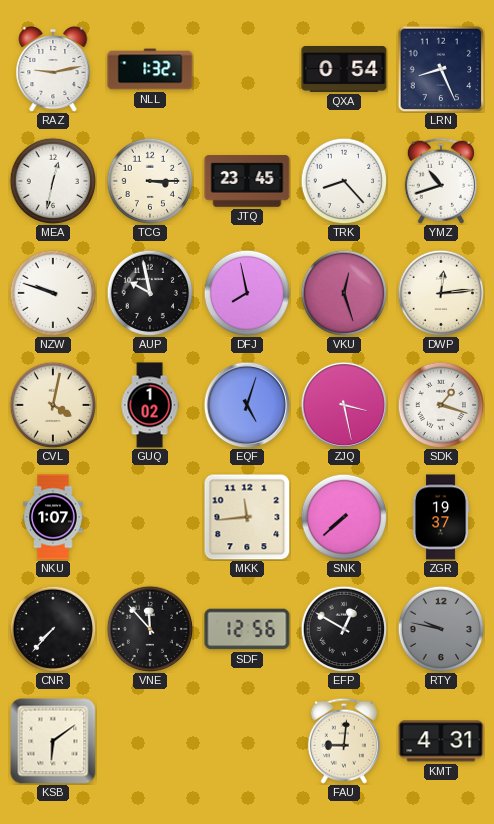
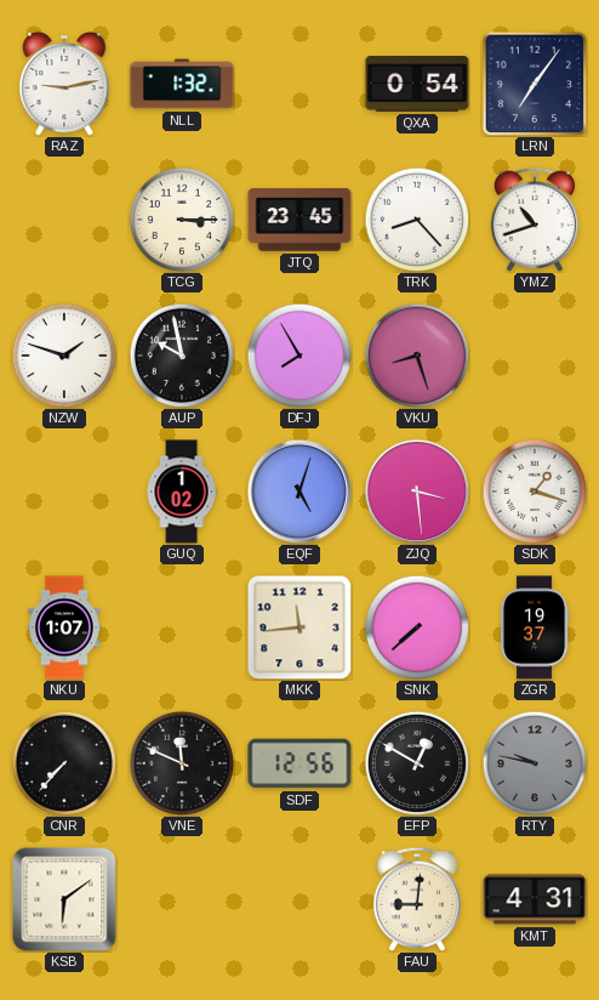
LRN: 8:26 -> 7:06 (535, 84)
MEA: 12:32 -> none (53, 181)
NZW: 9:48 -> 1:48 (64, 356)
DFJ: 7:58 -> 7:55 (299, 356)
VKU: 12:27 -> 8:27 (417, 356)
DWP: 12:14 -> none (441, 293)
CVL: 4:02 -> none (53, 405)
ZJQ: 3:28 -> 3:29 (417, 492)
VNE: 11:53 -> 11:49 (182, 763)
